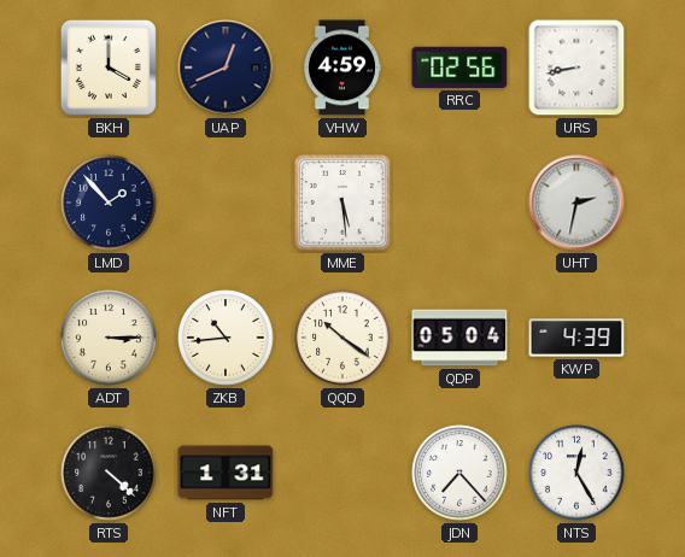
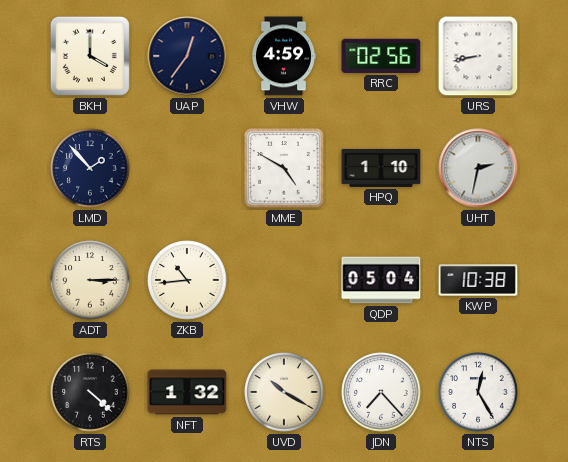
UAP: 12:41 -> 12:36 (187, 56)
MME: 5:29 -> 4:50 (284, 168)
HPQ: none -> 1:10 (381, 168)
QQD: 10:21 -> none (342, 338)
KWP: 4:39 -> 10:38 (478, 280)
NFT: 1:31 -> 1:32 (187, 392)
UVD: none -> 10:20 (284, 392)
